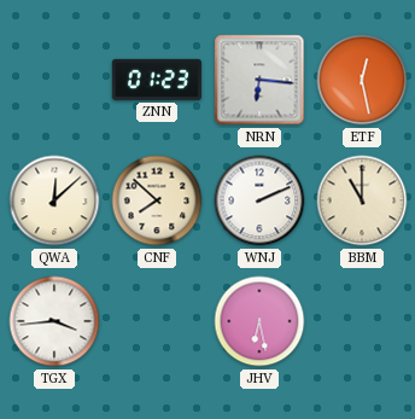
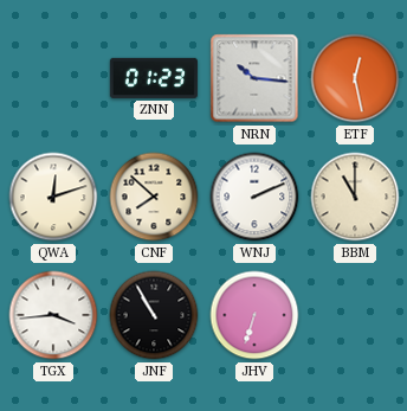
NRN: 6:16 -> 10:16 (254, 78)
QWA: 12:08 -> 12:12 (53, 197)
JNF: none -> 10:55 (154, 315)
JHV: 6:28 -> 6:33 (254, 315)
